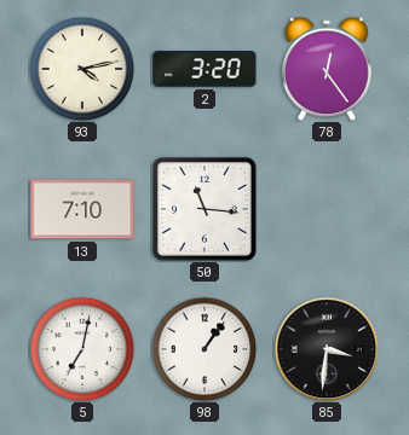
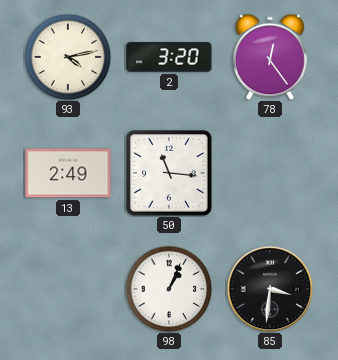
13: 7:10 -> 2:49 (68, 173)
5: 7:02 -> none (82, 349)
98: 1:06 -> 1:04 (169, 289)
